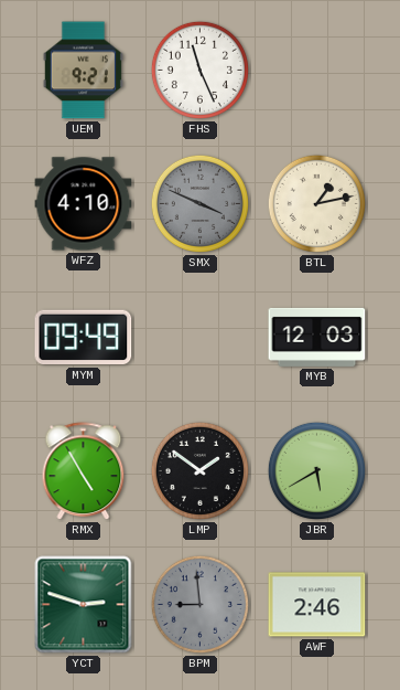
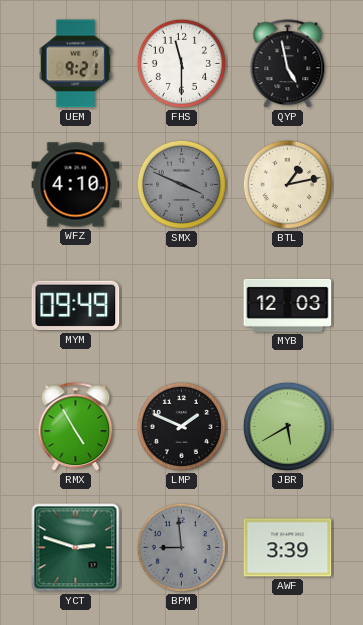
FHS: 11:26 -> 11:30 (181, 63)
QYP: none -> 4:58 (288, 64)
LMP: 1:51 -> 1:49 (181, 426)
AWF: 2:46 -> 3:39 (288, 548)
